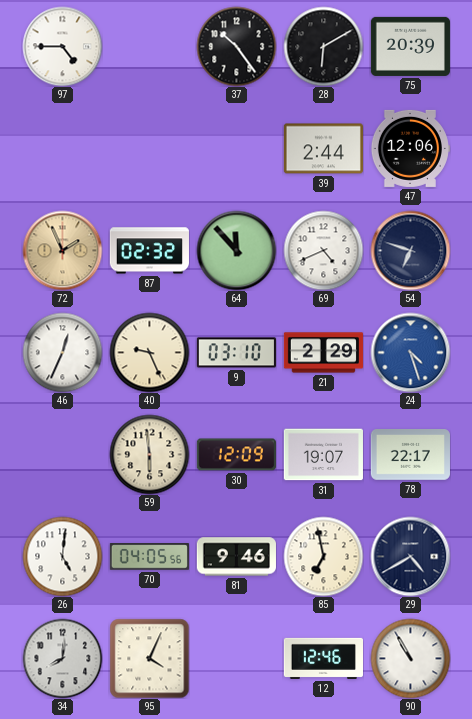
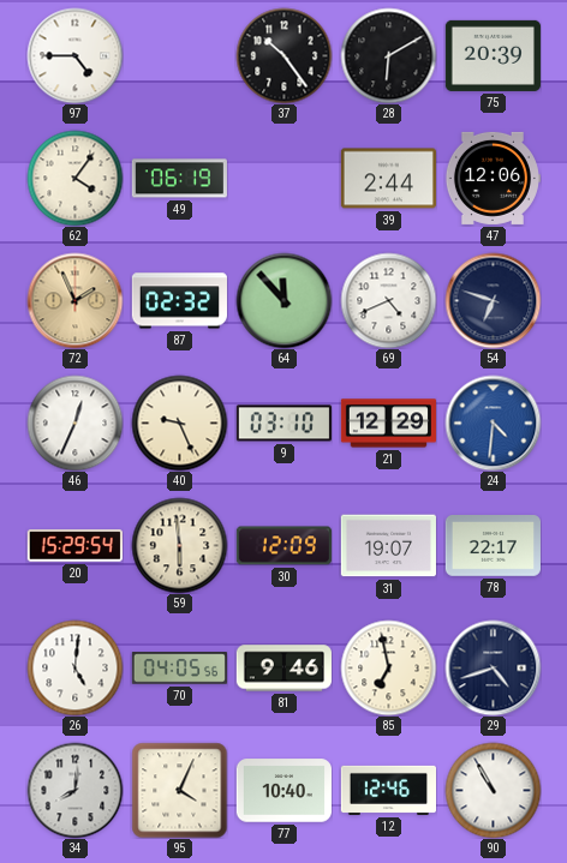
62: none -> 4:06 (74, 178)
49: none -> 06:19 (179, 179)
21: 2:29 -> 12:29 (388, 424)
24: 4:27 -> 4:31 (493, 422)
20: none -> 15:29 (74, 546)
29: 4:40 -> 4:42 (493, 667)
77: none -> 10:40 (283, 791)
